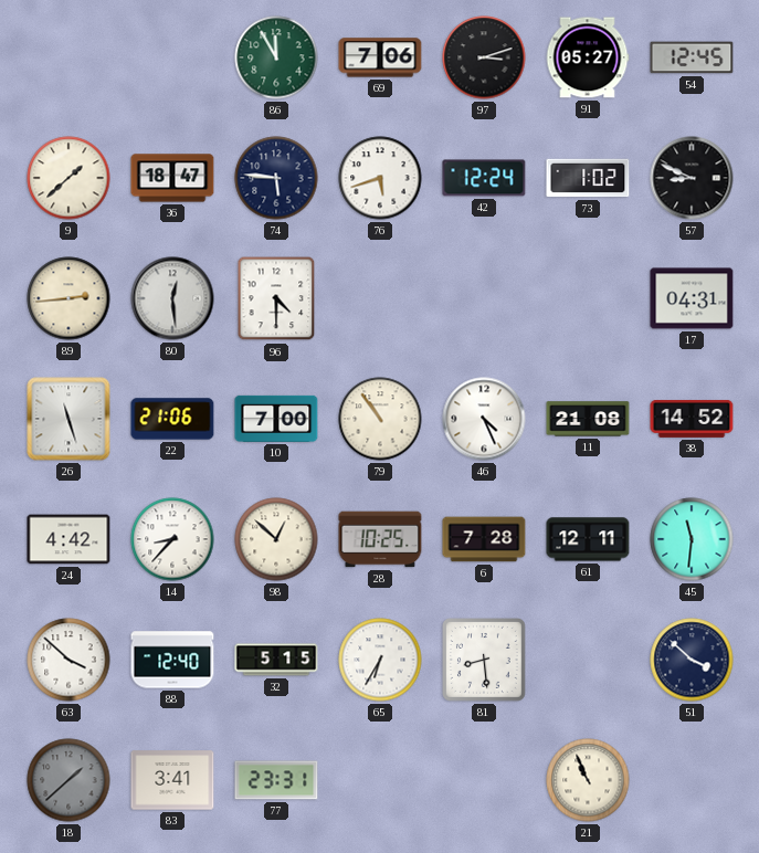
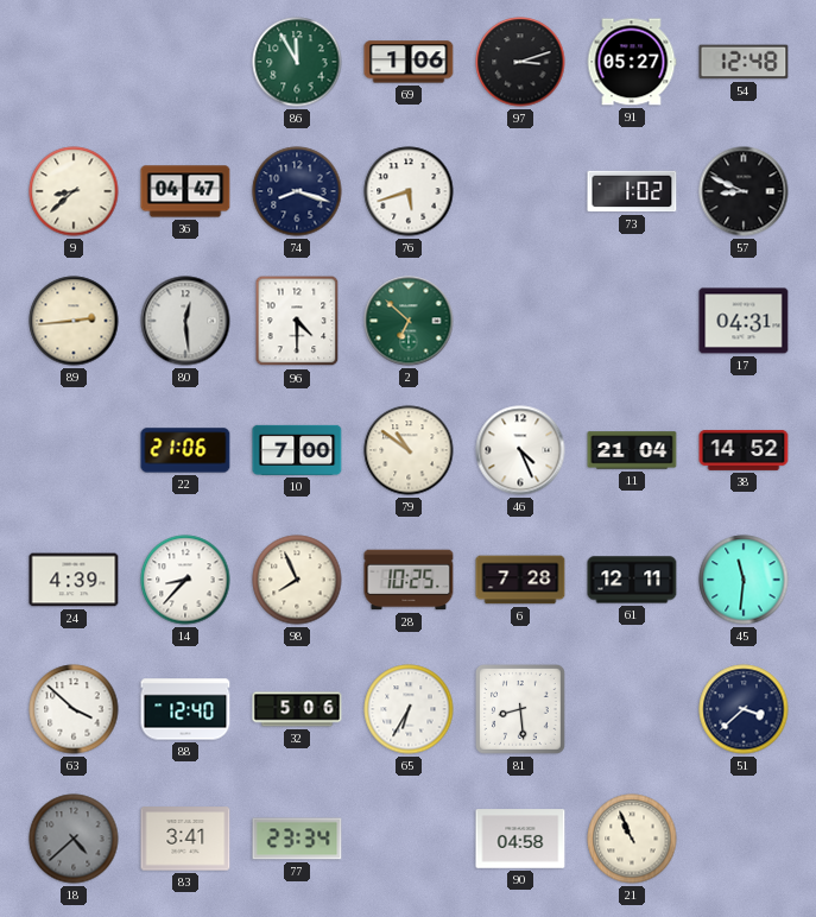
69: 7:06 -> 1:06 (409, 62)
54: 12:45 -> 12:48 (744, 62)
9: 1:38 -> 8:38 (74, 191)
36: 18:47 -> 04:47 (185, 191)
74: 5:46 -> 8:18 (297, 191)
42: 12:24 -> none (484, 178)
2: none -> 6:52 (409, 321)
26: 11:27 -> none (68, 419)
79: 10:54 -> 10:51 (409, 450)
11: 21:08 -> 21:04 (632, 450)
24: 4:42 -> 4:39 (74, 580)
98: 12:52 -> 7:56 (297, 580)
32: 5:15 -> 5:06 (297, 709)
51: 3:52 -> 3:38 (744, 709)
18: 1:38 -> 4:38 (74, 839)
77: 23:31 -> 23:34 (297, 839)
90: none -> 04:58 (520, 839)
